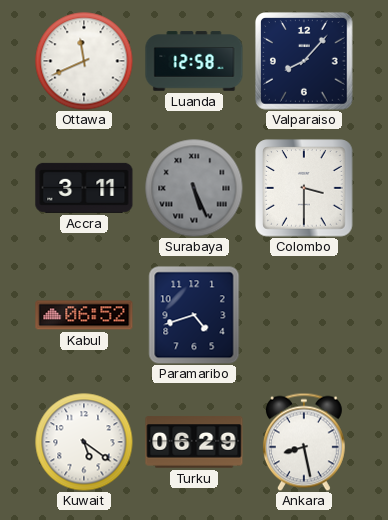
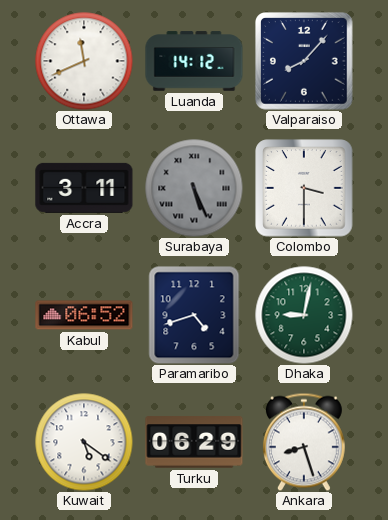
Luanda: 12:58 -> 14:12 (194, 61)
Dhaka: none -> 9:02 (304, 315)
Ankara: 8:28 -> 8:27 (304, 442)
